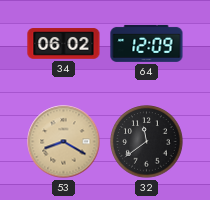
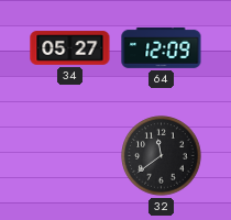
34: 06:02 -> 05:27 (70, 48)
53: 8:20 -> none (64, 142)
